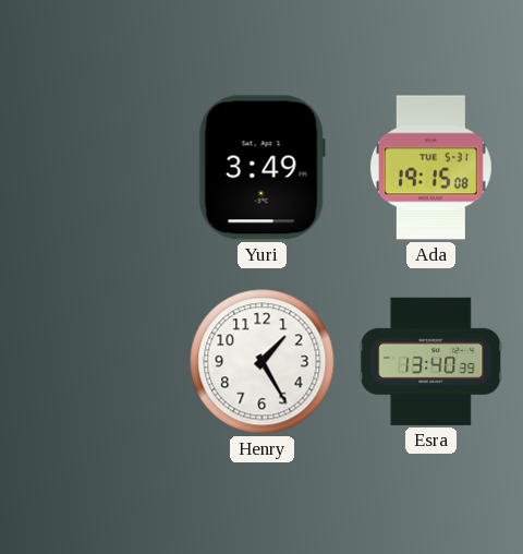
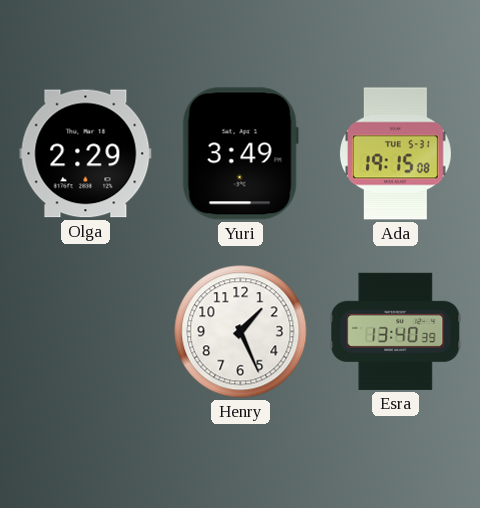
Olga: none -> 2:29 (86, 154)
Henry: 1:25 -> 1:26 (241, 332)
